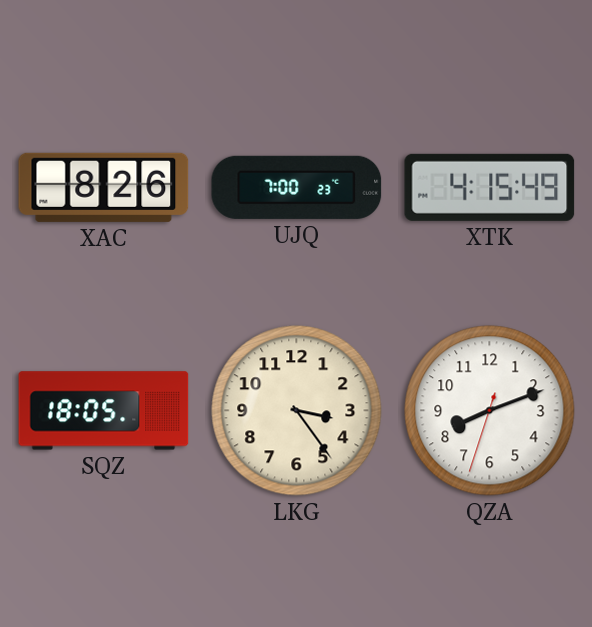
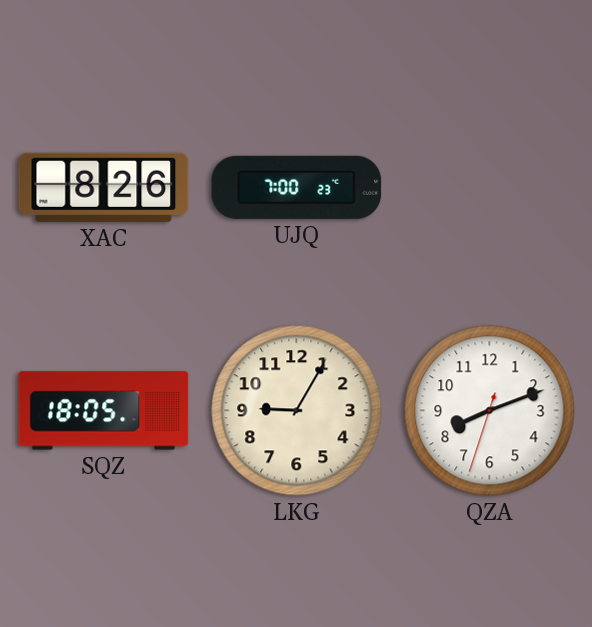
XTK: 4:15 -> none (490, 187)
LKG: 3:24 -> 9:05 (297, 411)
